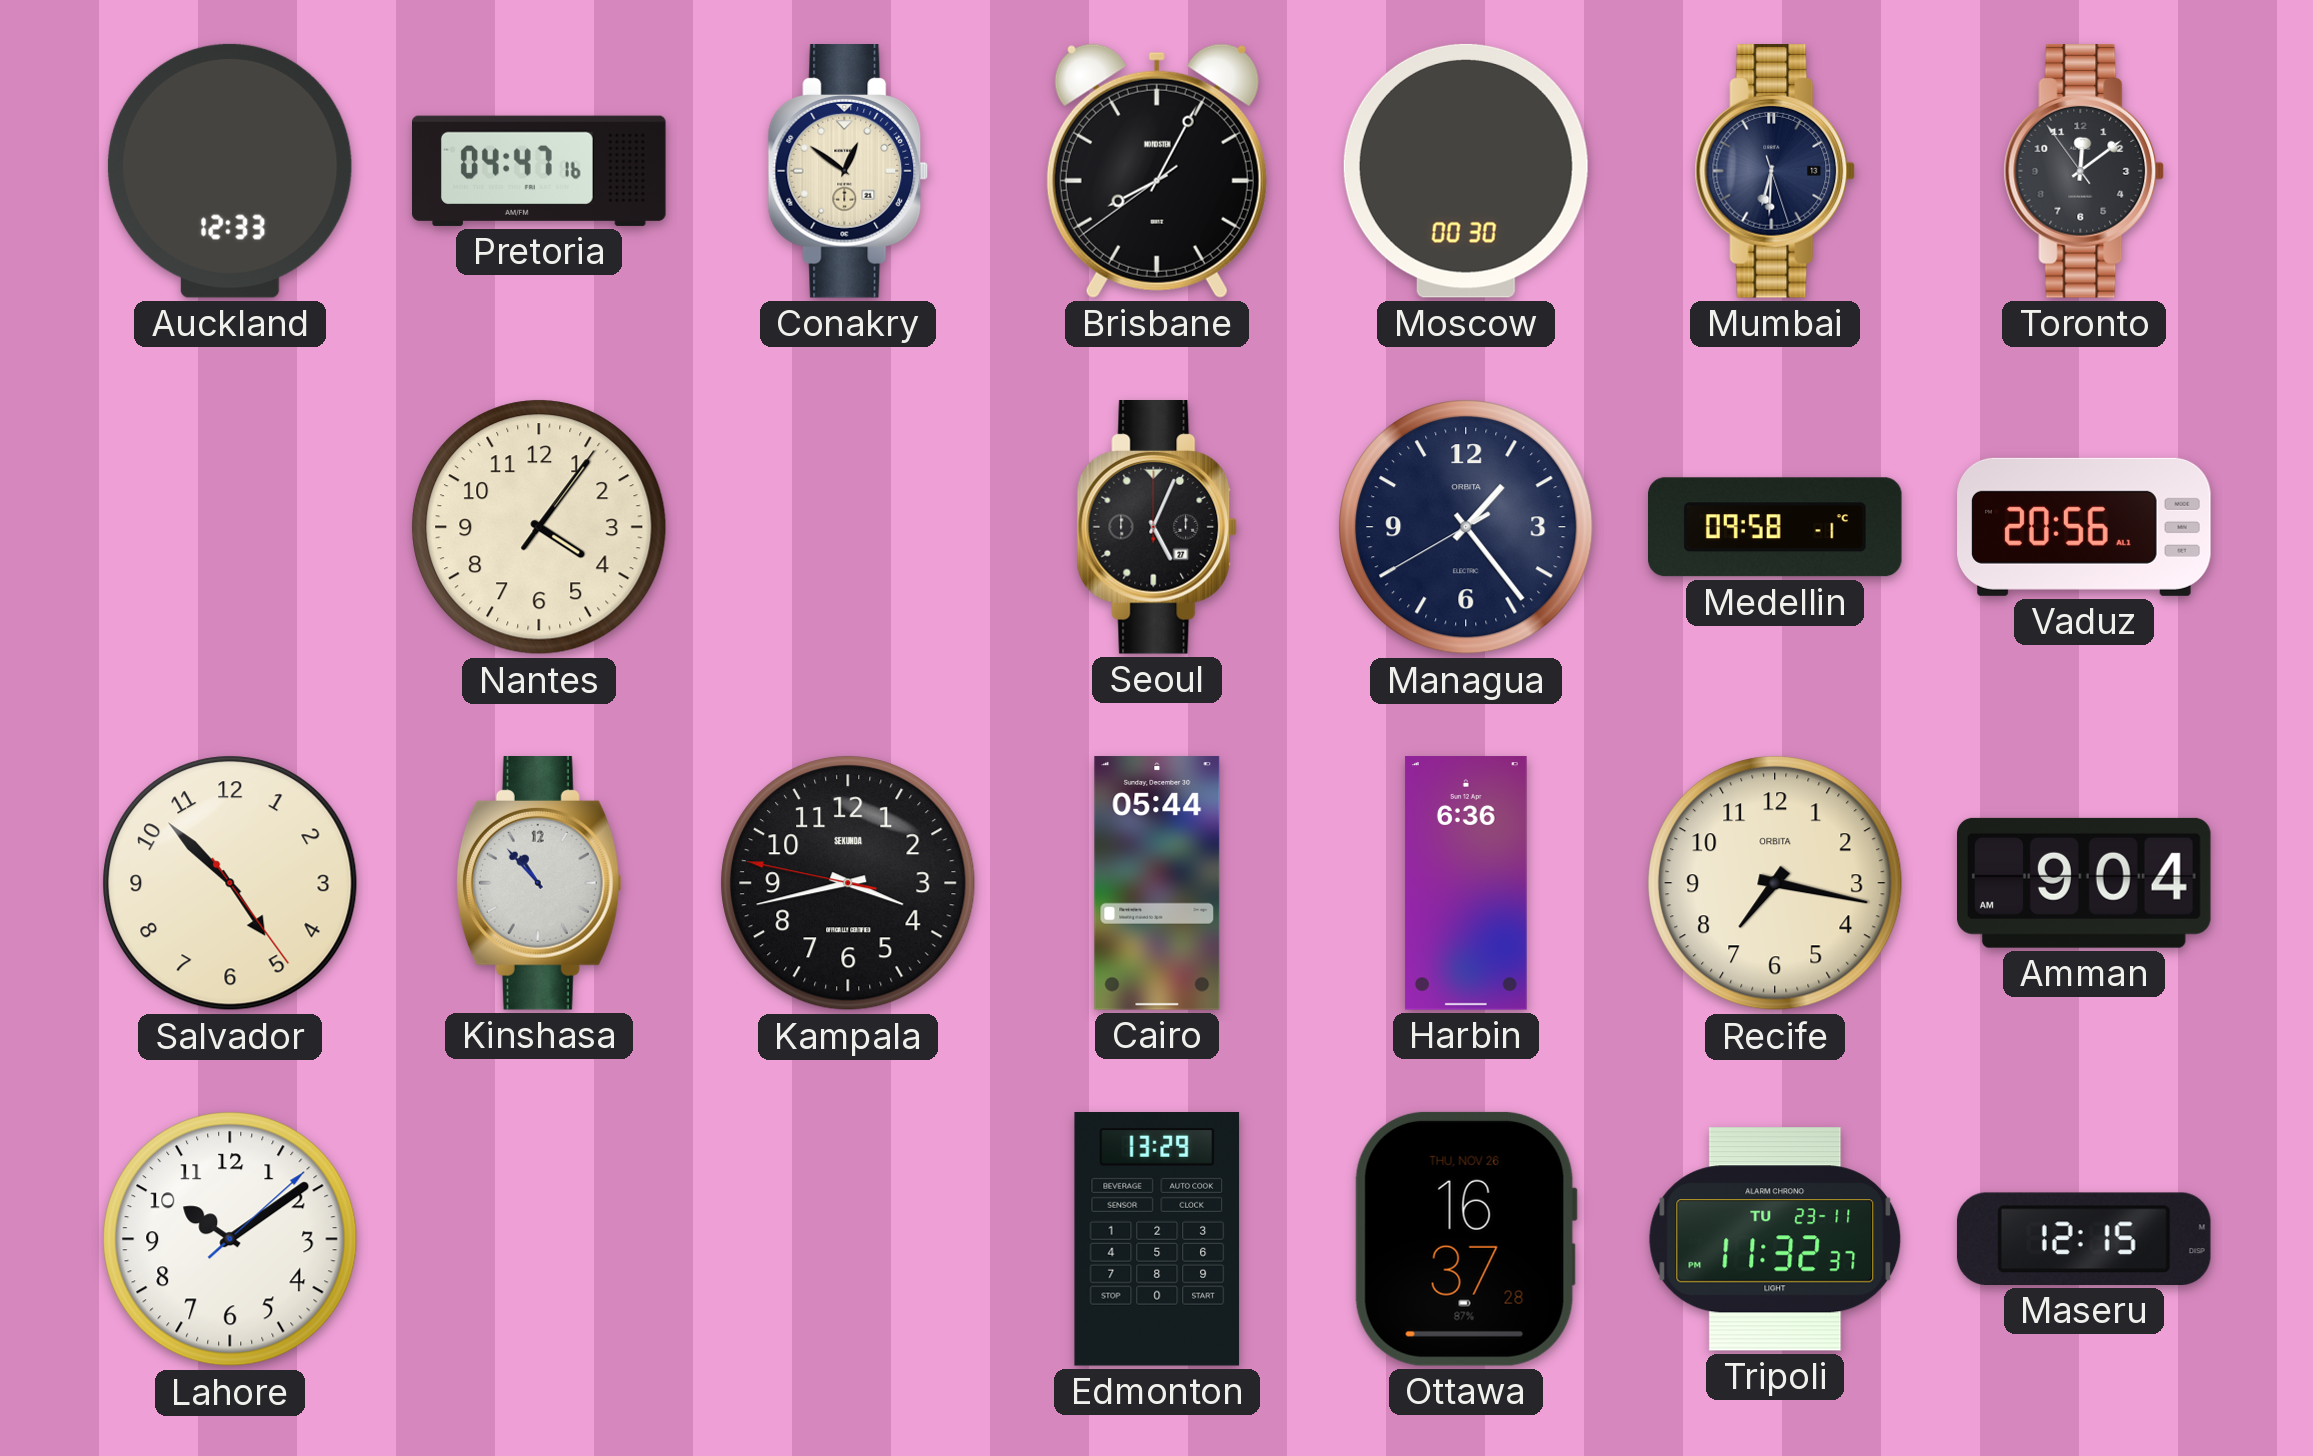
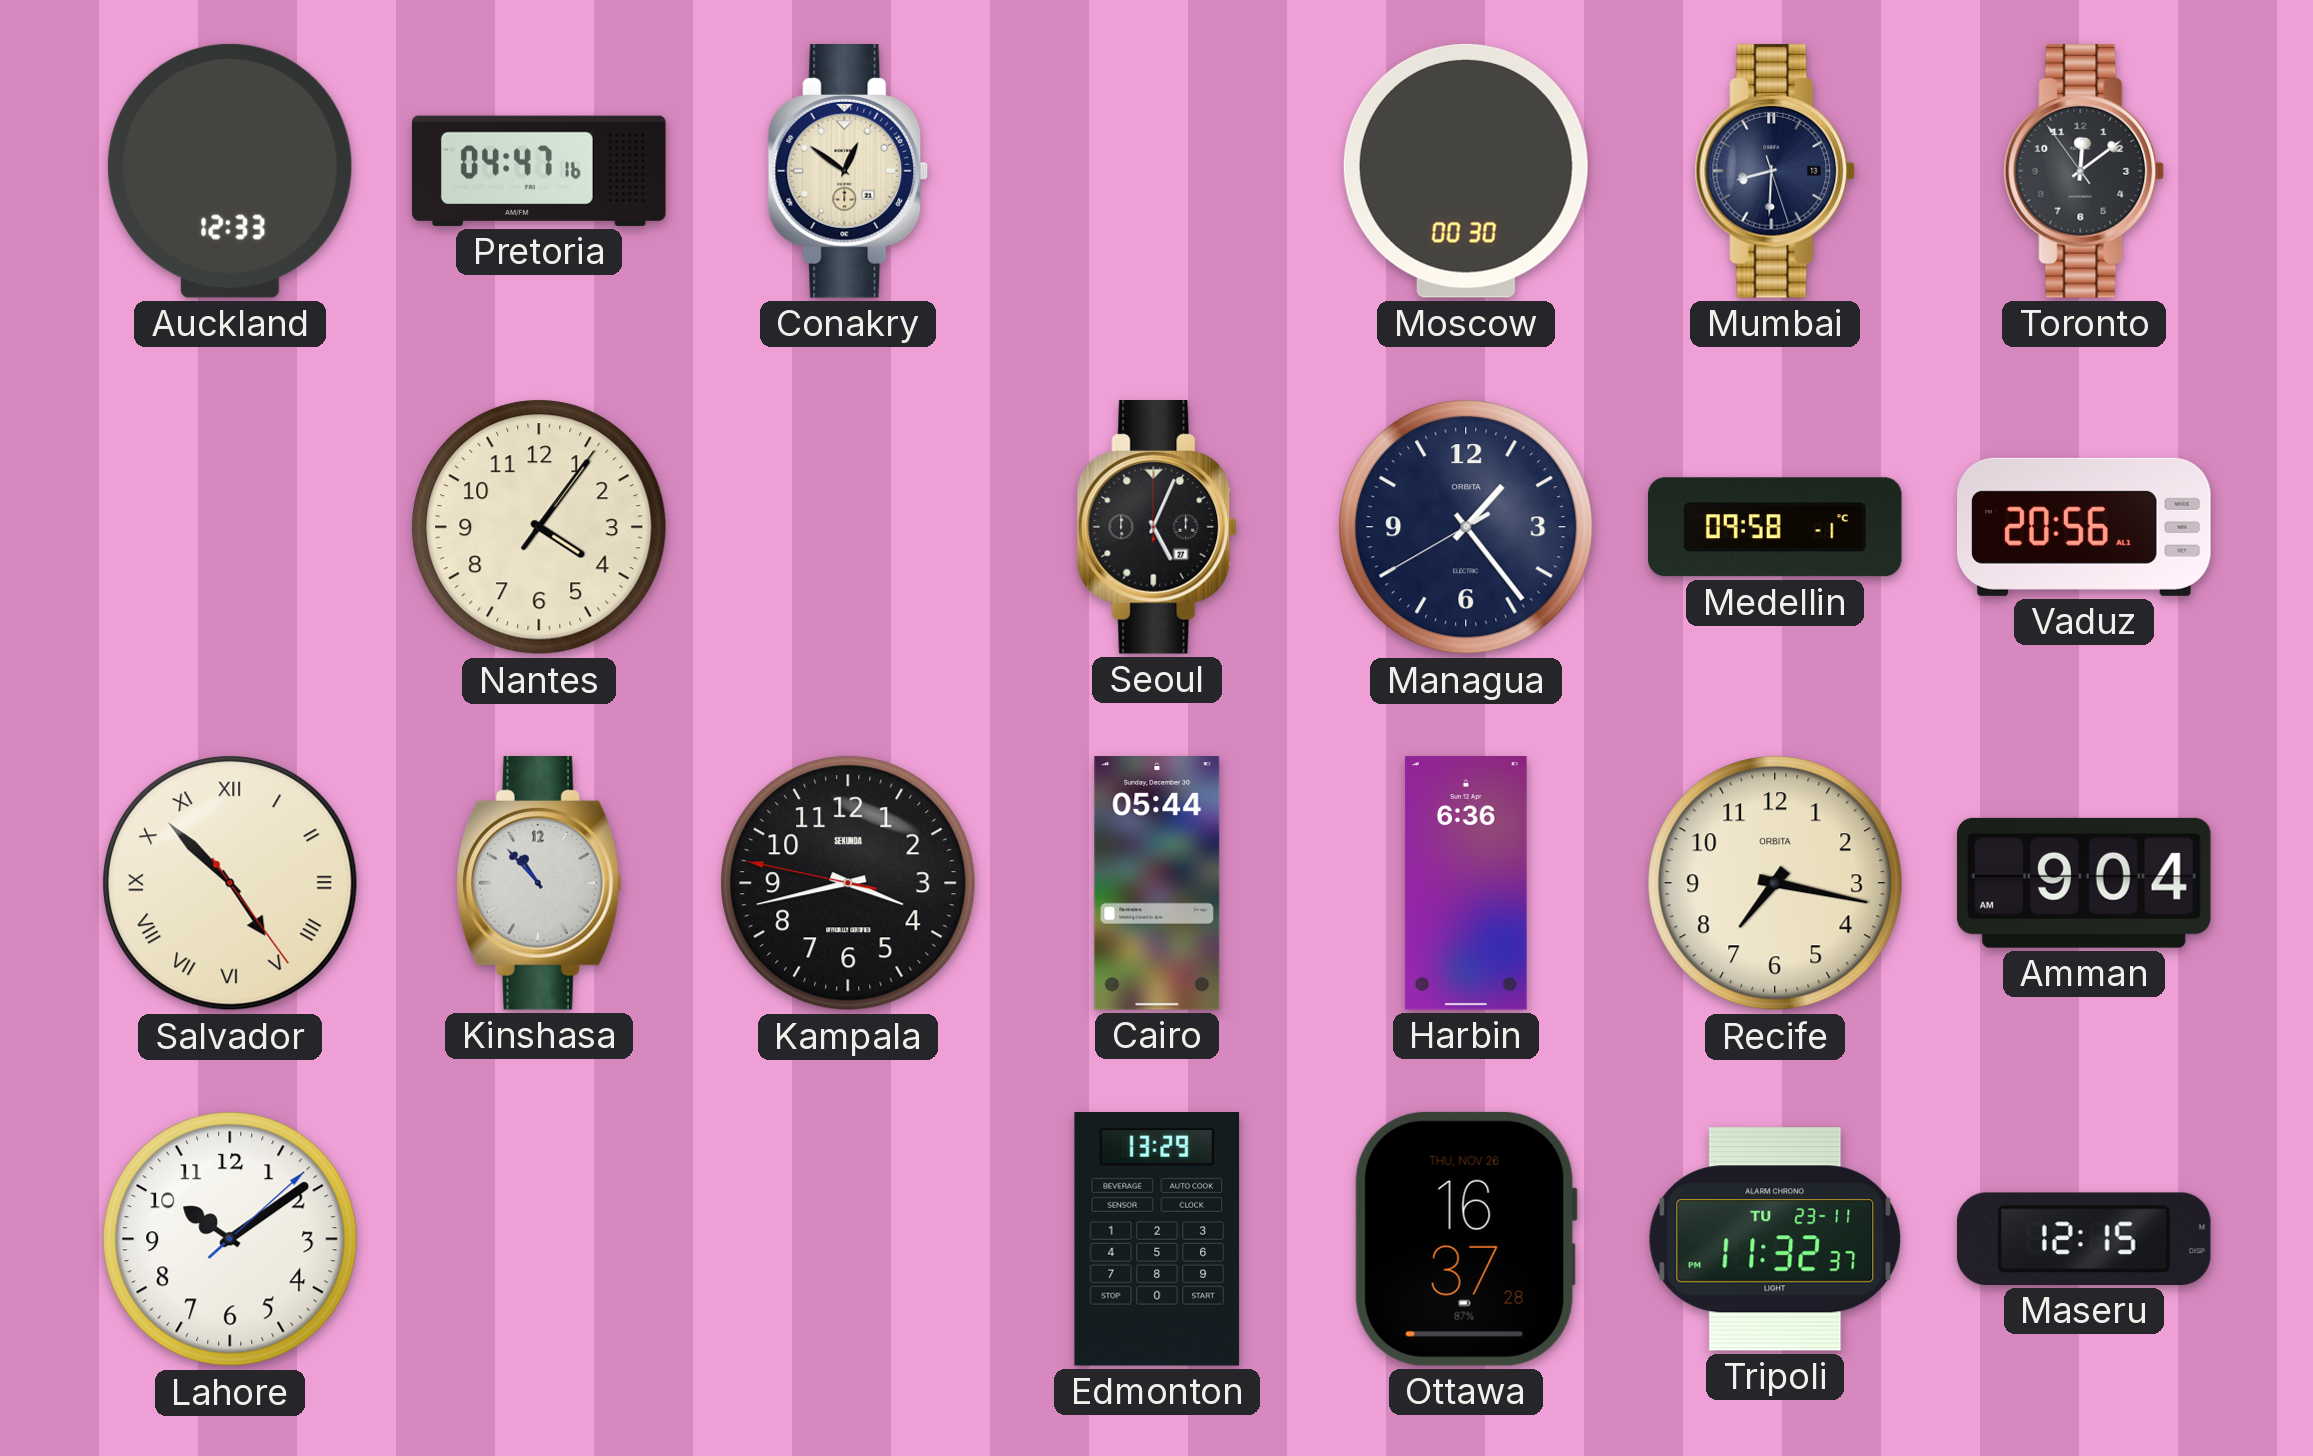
Brisbane: 8:04 -> none (1157, 171)
Mumbai: 6:30 -> 8:30 (1775, 172)
Salvador numerals: Arabic -> Roman (230, 883)
